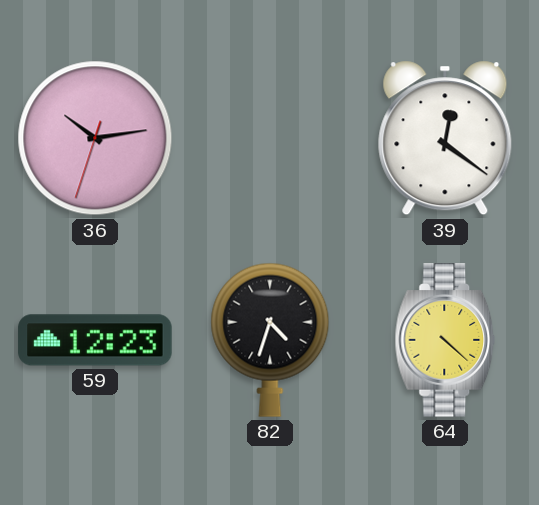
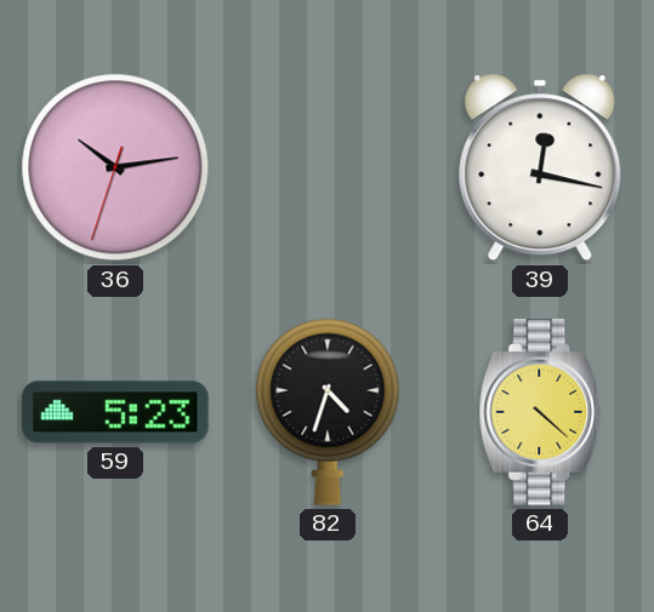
39: 12:21 -> 12:17 (540, 167)
59: 12:23 -> 5:23 (115, 412)
